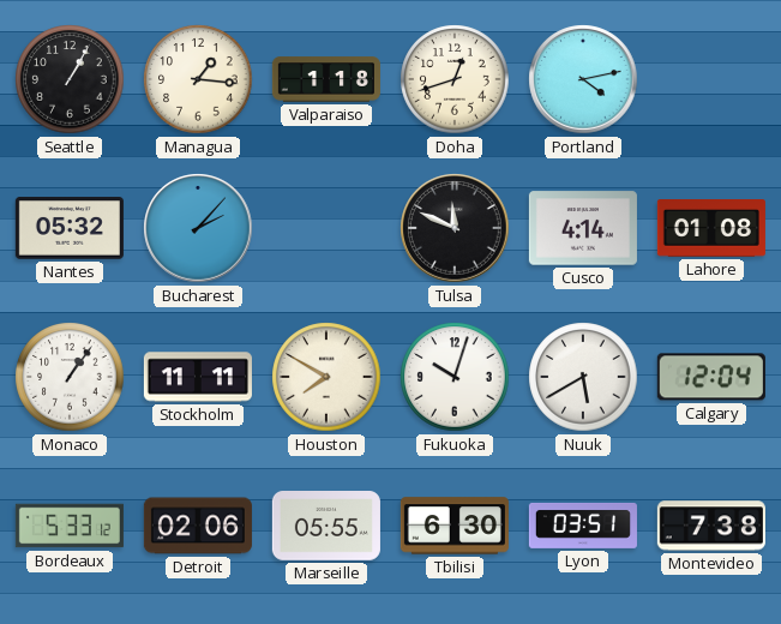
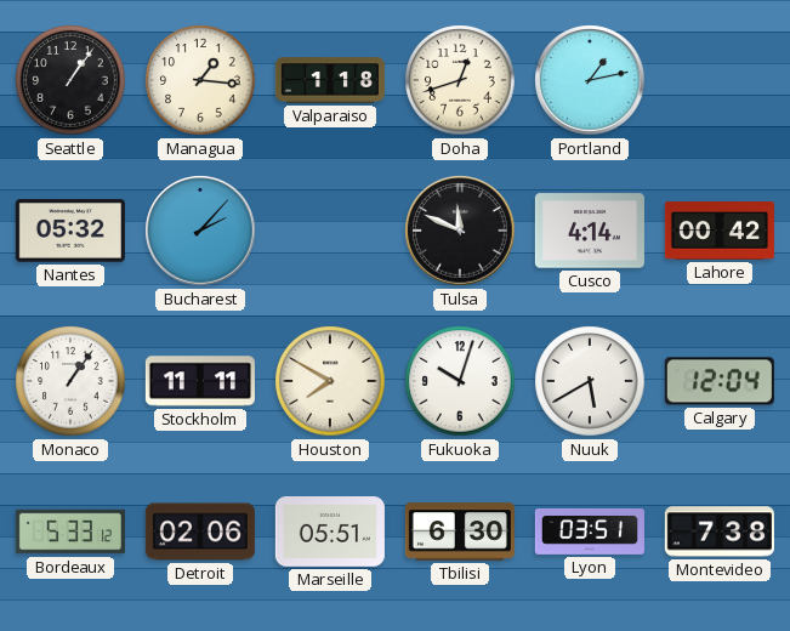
Seattle: 1:05 -> 1:06 (70, 80)
Portland: 4:13 -> 1:13 (590, 80)
Lahore: 01:08 -> 00:42 (720, 231)
Marseille: 05:55 -> 05:51 (330, 533)
